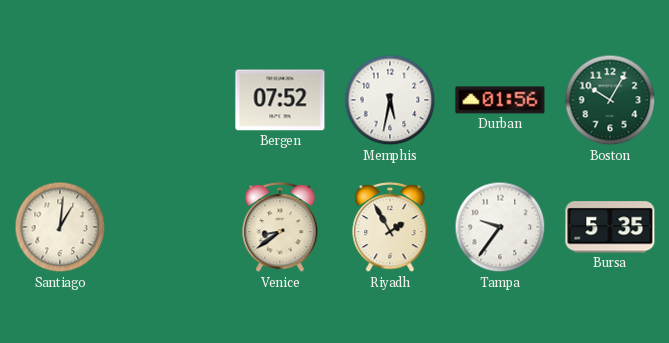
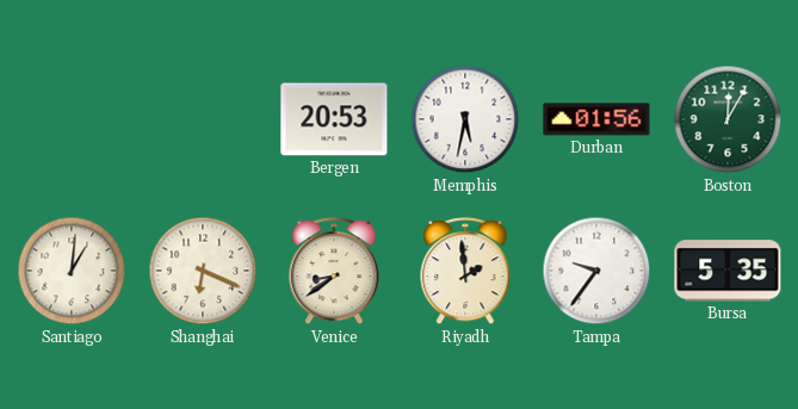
Bergen: 07:52 -> 20:53 (334, 119)
Boston: 10:05 -> 12:05 (728, 119)
Shanghai: none -> 6:19 (203, 271)
Riyadh: 1:55 -> 1:59 (465, 272)
